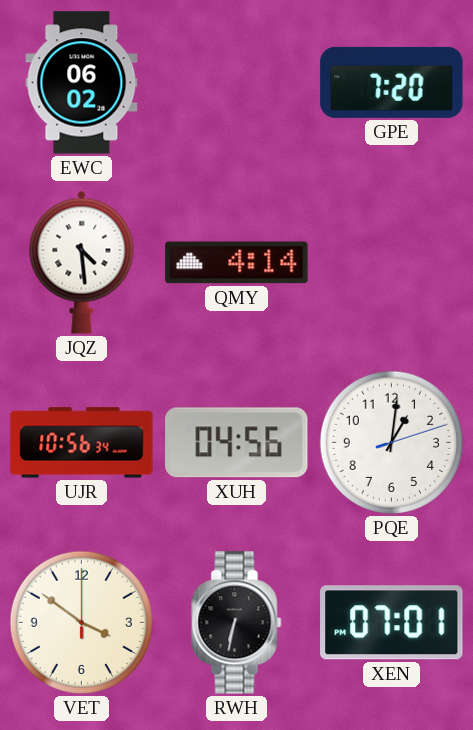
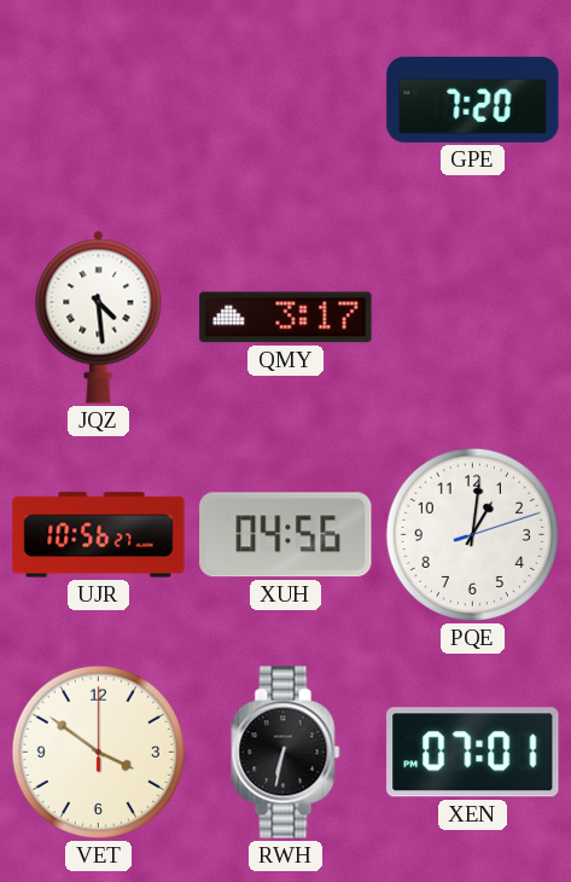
EWC: 06:02 -> none (82, 83)
QMY: 4:14 -> 3:17 (286, 318)
UJR: 10:56:34 -> 10:56:27 (99, 535)
